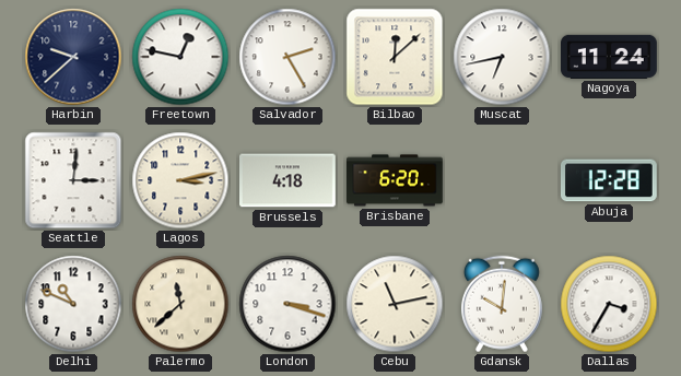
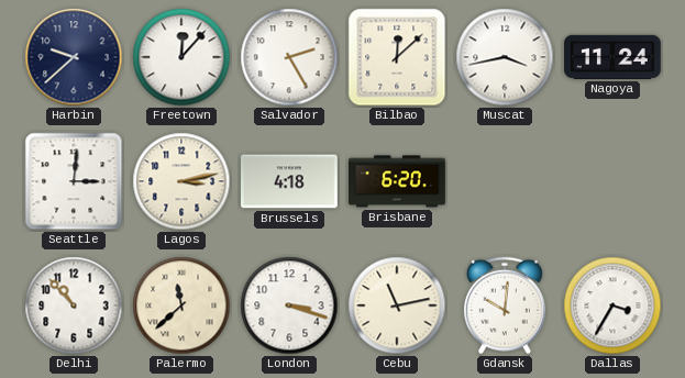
Freetown: 12:47 -> 12:07 (181, 57)
Muscat: 6:43 -> 3:43 (505, 57)
Abuja: 12:28 -> none (609, 180)
Delhi: 10:49 -> 10:53 (74, 305)
